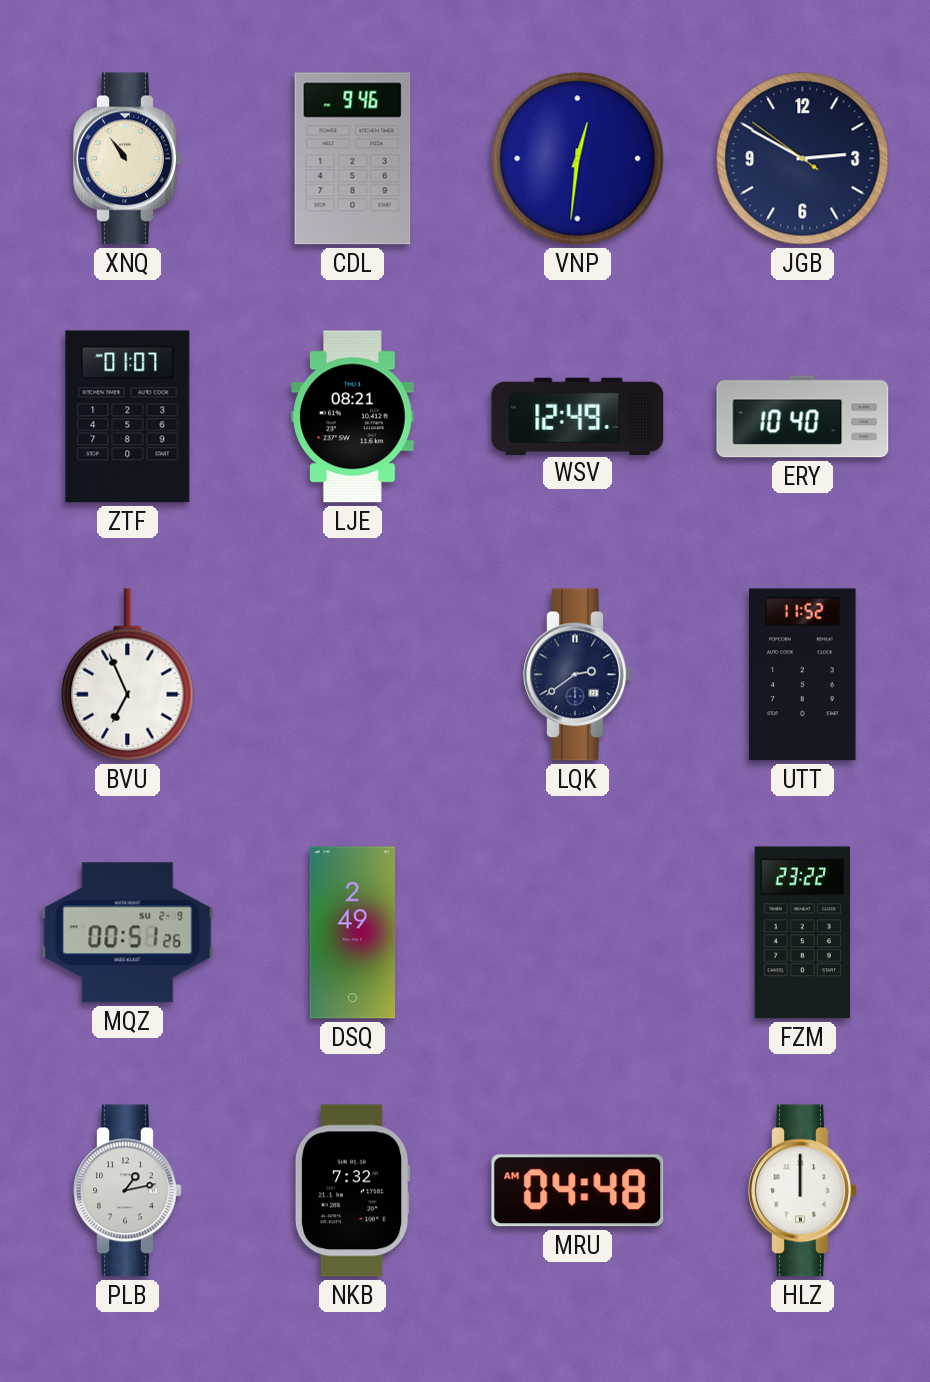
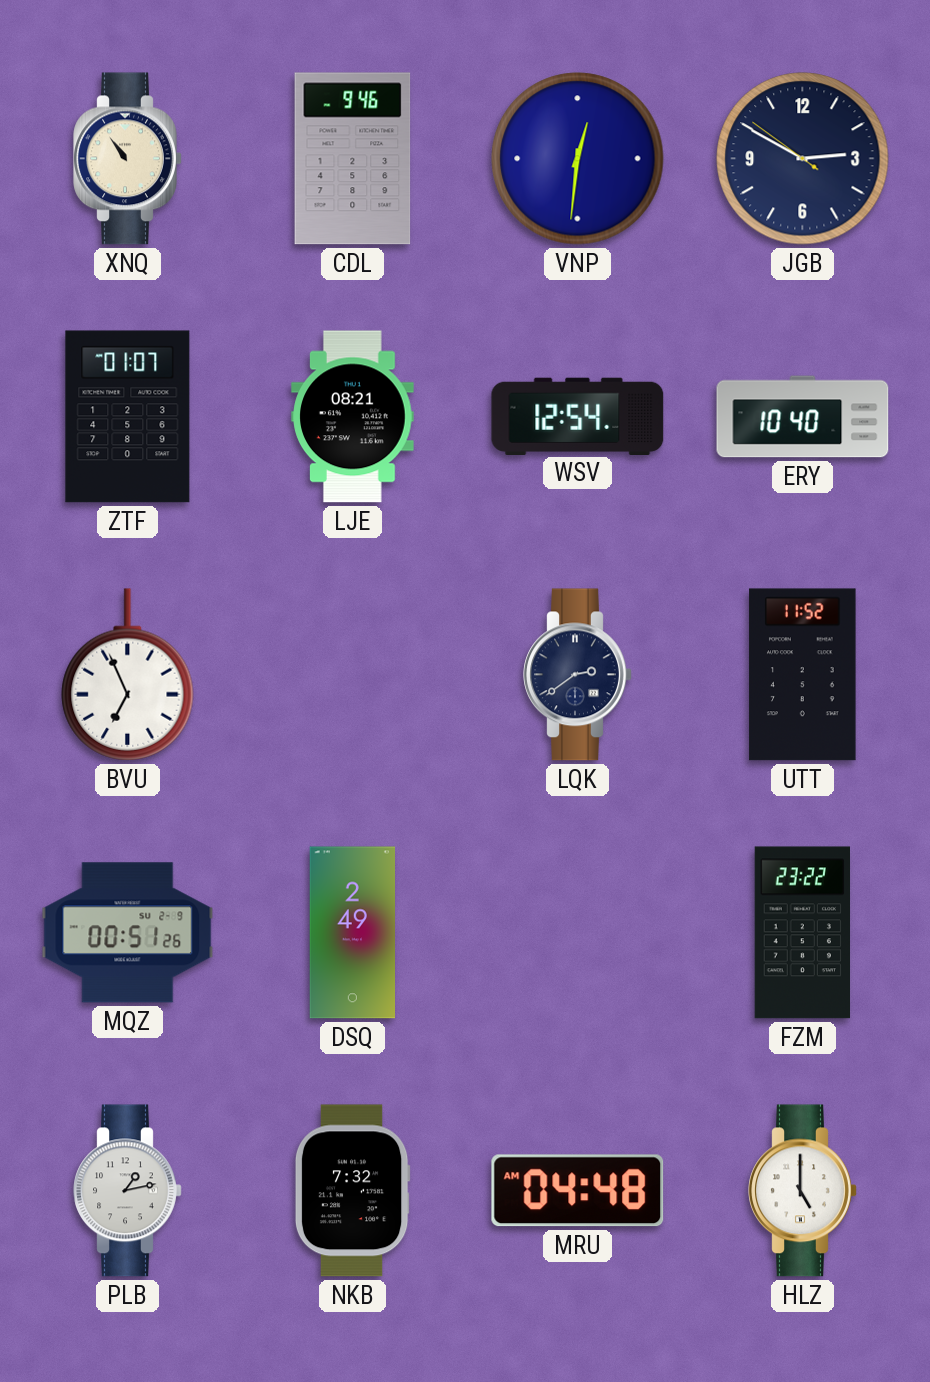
WSV: 12:49 -> 12:54 (578, 416)
HLZ: 12:00 -> 5:00 (803, 1191)
